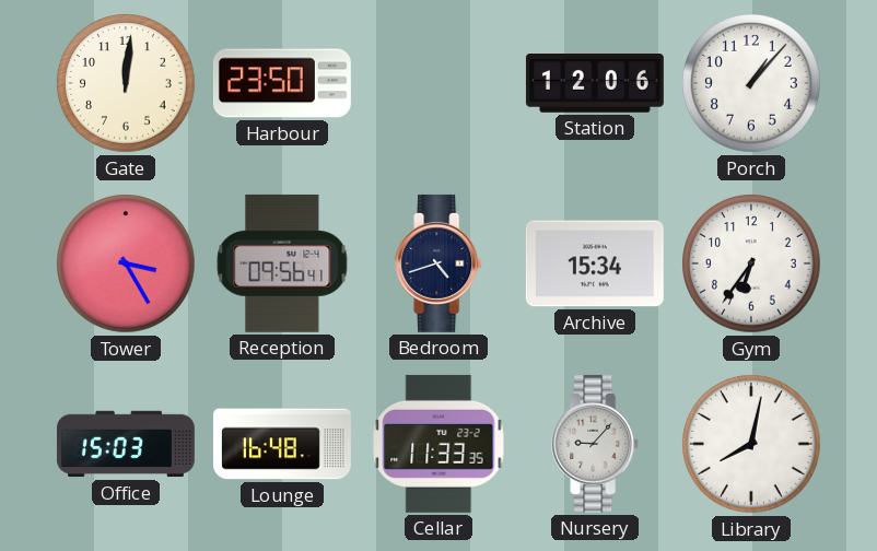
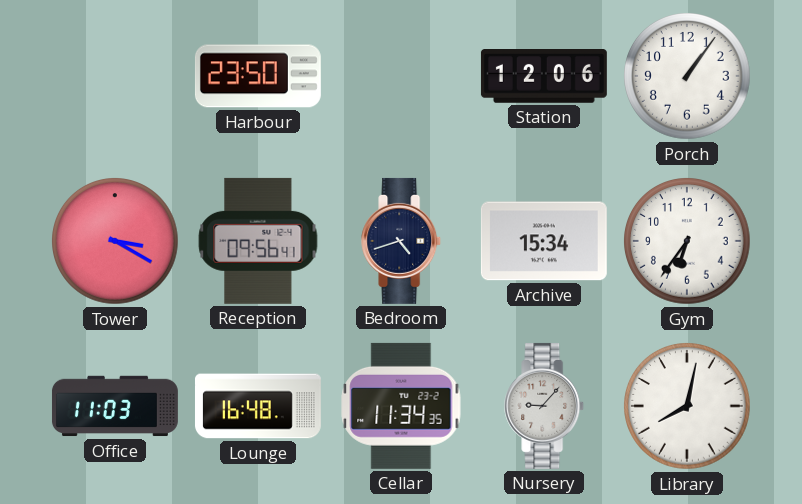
Gate: 12:01 -> none (127, 84)
Porch: 1:07 -> 1:06 (688, 77)
Tower: 3:25 -> 3:20 (116, 242)
Office: 15:03 -> 11:03 (115, 406)
Cellar: 11:33 -> 11:34 (401, 406)
